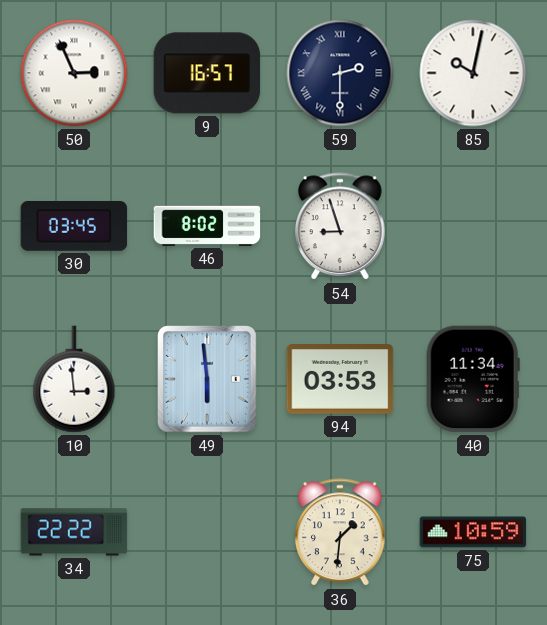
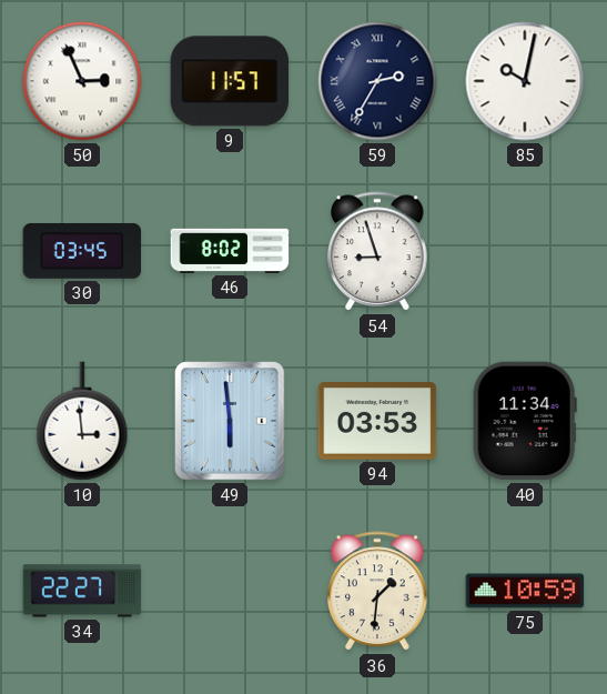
9: 16:57 -> 11:57 (230, 81)
59: 2:30 -> 2:35 (377, 81)
34: 22:22 -> 22:27 (82, 591)
